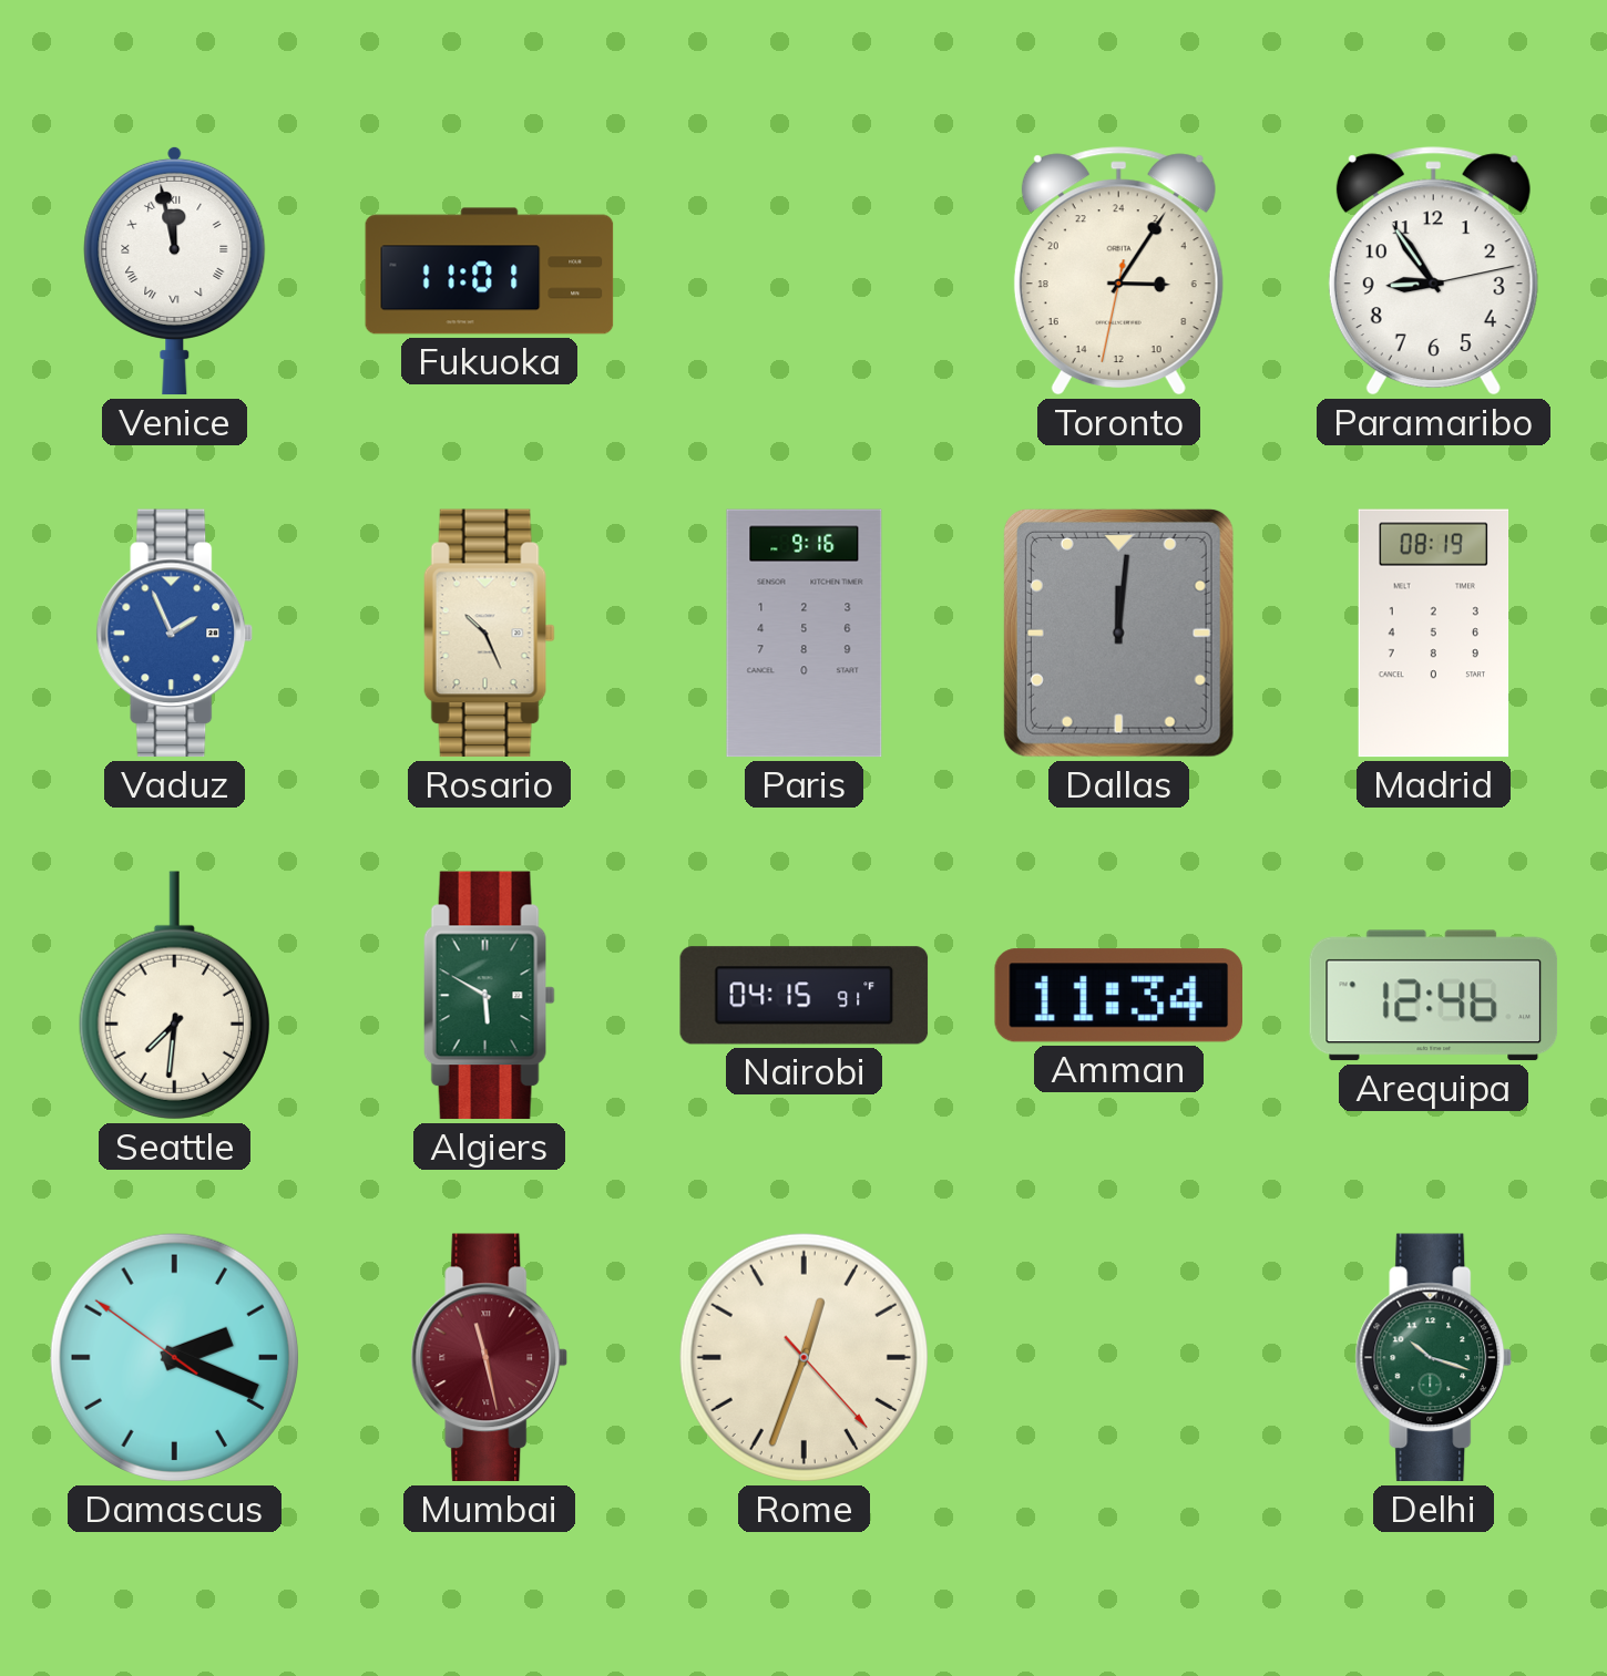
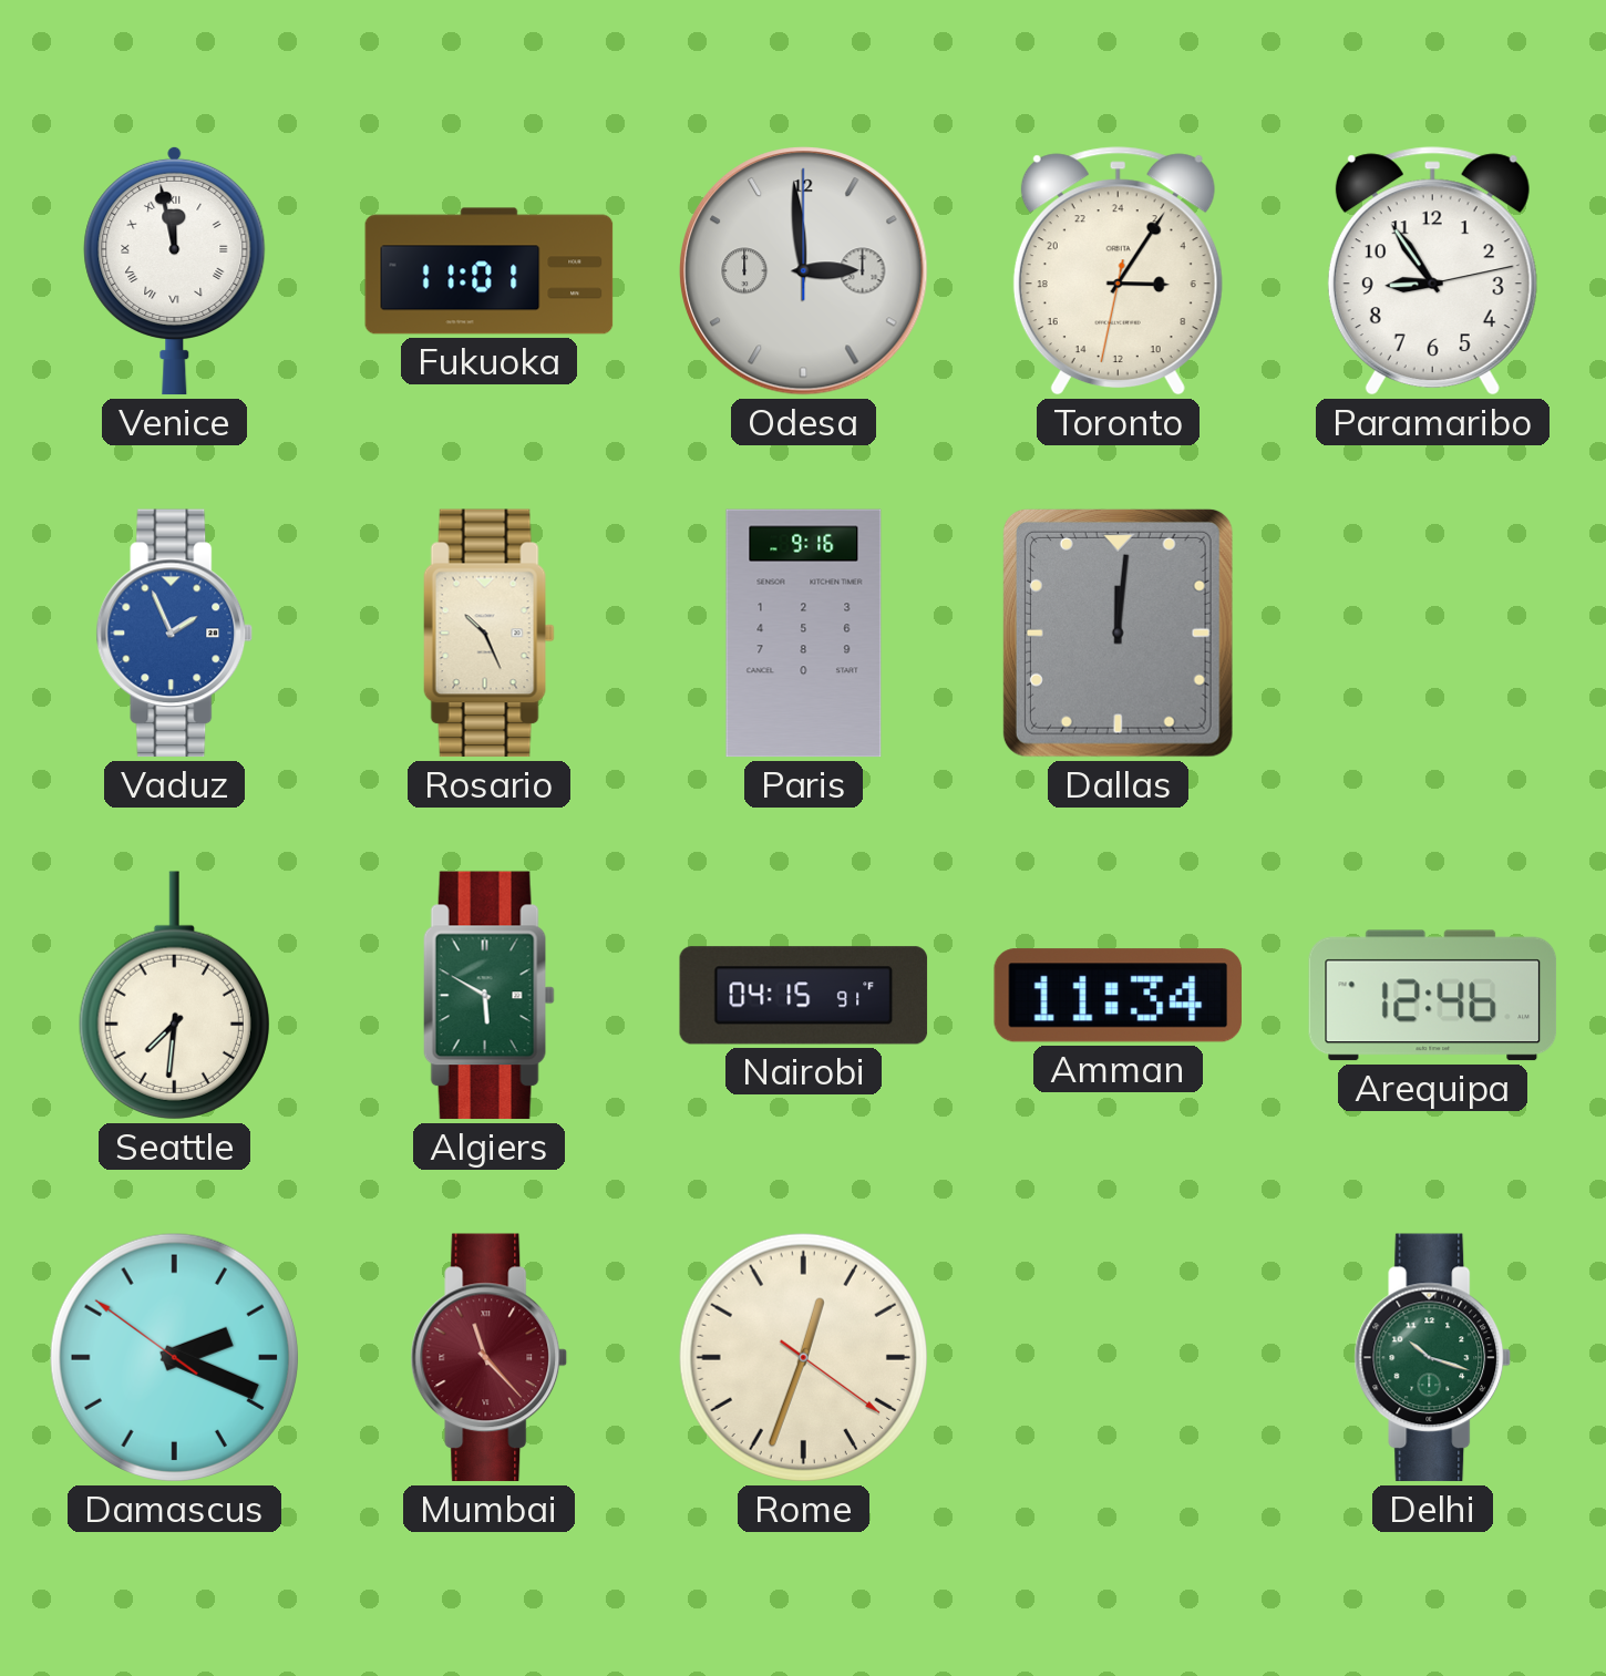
Odesa: none -> 2:59 (804, 271)
Madrid: 08:19 -> none (1434, 634)
Mumbai: 11:28 -> 11:23 (490, 1358)
Rome: 12:33:23 -> 12:33:21 (803, 1357)
